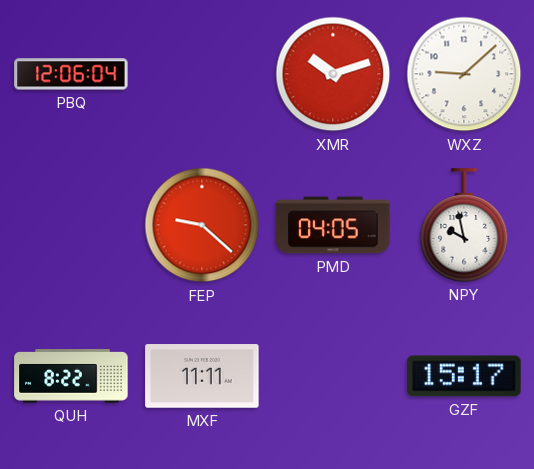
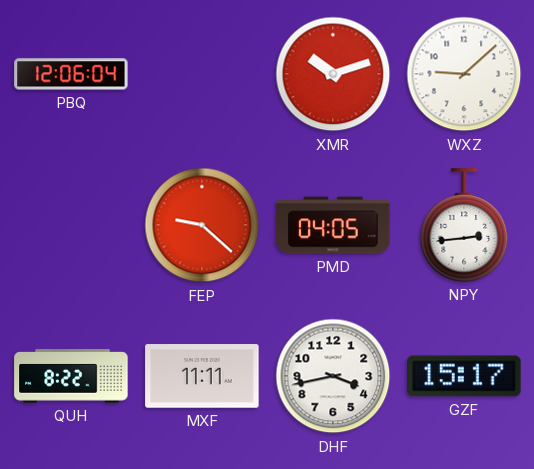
NPY: 9:58 -> 2:44 (464, 225)
DHF: none -> 3:43 (333, 376)
